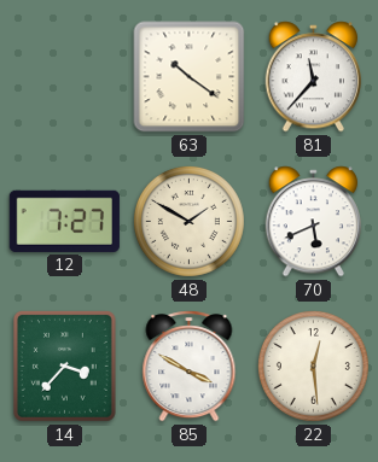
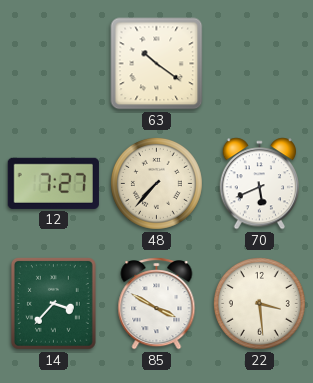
81: 11:37 -> none (314, 77)
48: 1:50 -> 7:37 (156, 183)
22: 12:29 -> 3:29 (259, 303)
